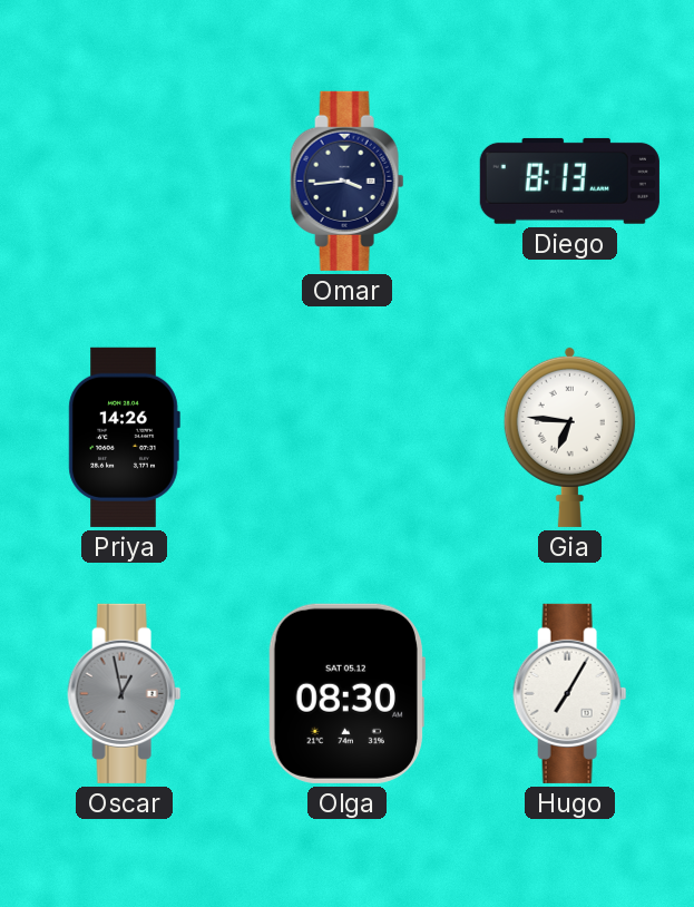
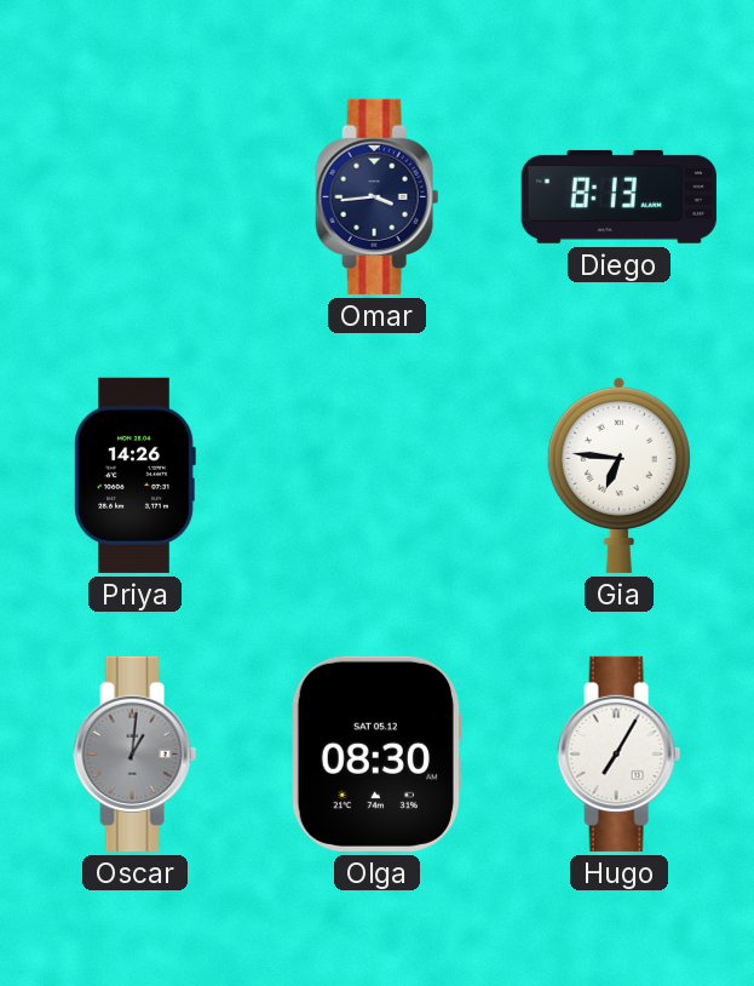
Oscar: 12:58 -> 1:01 (136, 753)
